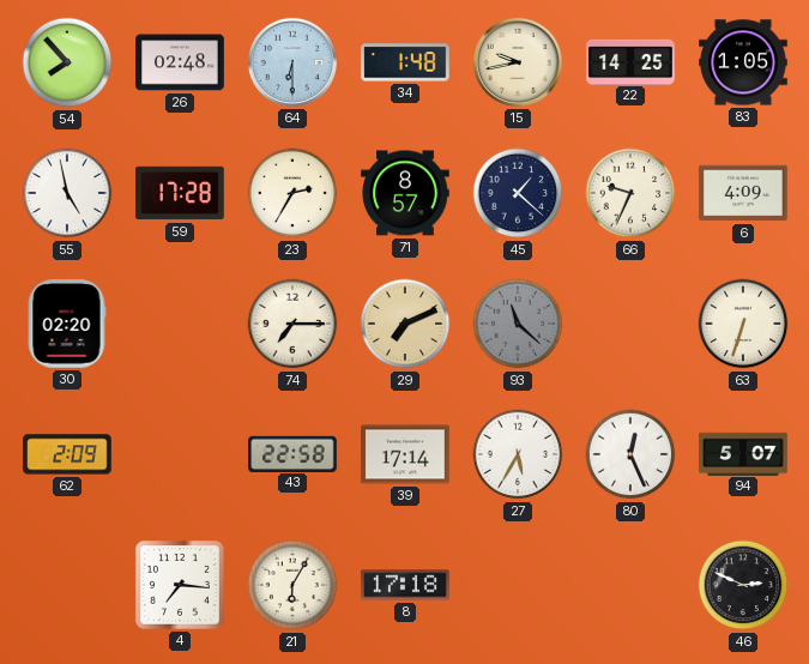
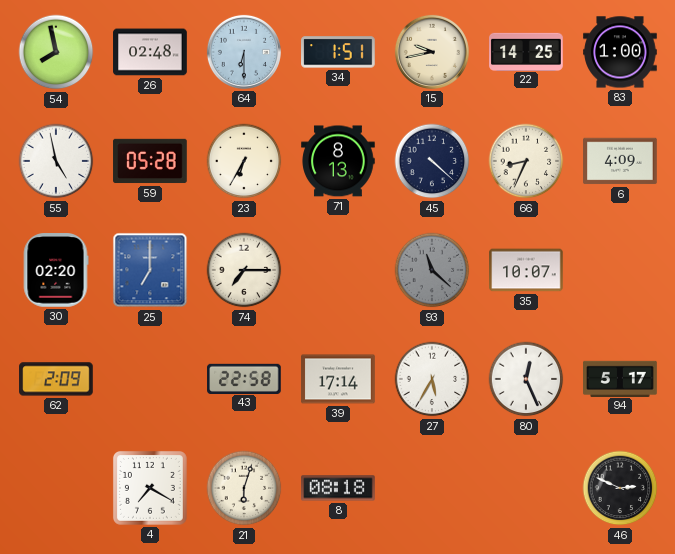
54: 7:53 -> 7:58 (56, 52)
34: 1:48 -> 1:51 (338, 52)
83: 1:05 -> 1:00 (620, 52)
59: 17:28 -> 05:28 (150, 161)
23: 2:35 -> 6:35 (244, 161)
71: 8:57 -> 8:13 (338, 161)
45: 1:22 -> 4:22 (432, 161)
66: 9:34 -> 8:34 (526, 161)
25: none -> 7:00 (150, 270)
29: 7:11 -> none (405, 324)
35: none -> 10:07 (526, 270)
63: 6:33 -> none (743, 324)
94: 5:07 -> 5:17 (620, 378)
4: 7:16 -> 7:20 (150, 488)
21: 6:05 -> 6:03 (244, 488)
8: 17:18 -> 08:18 (338, 488)
